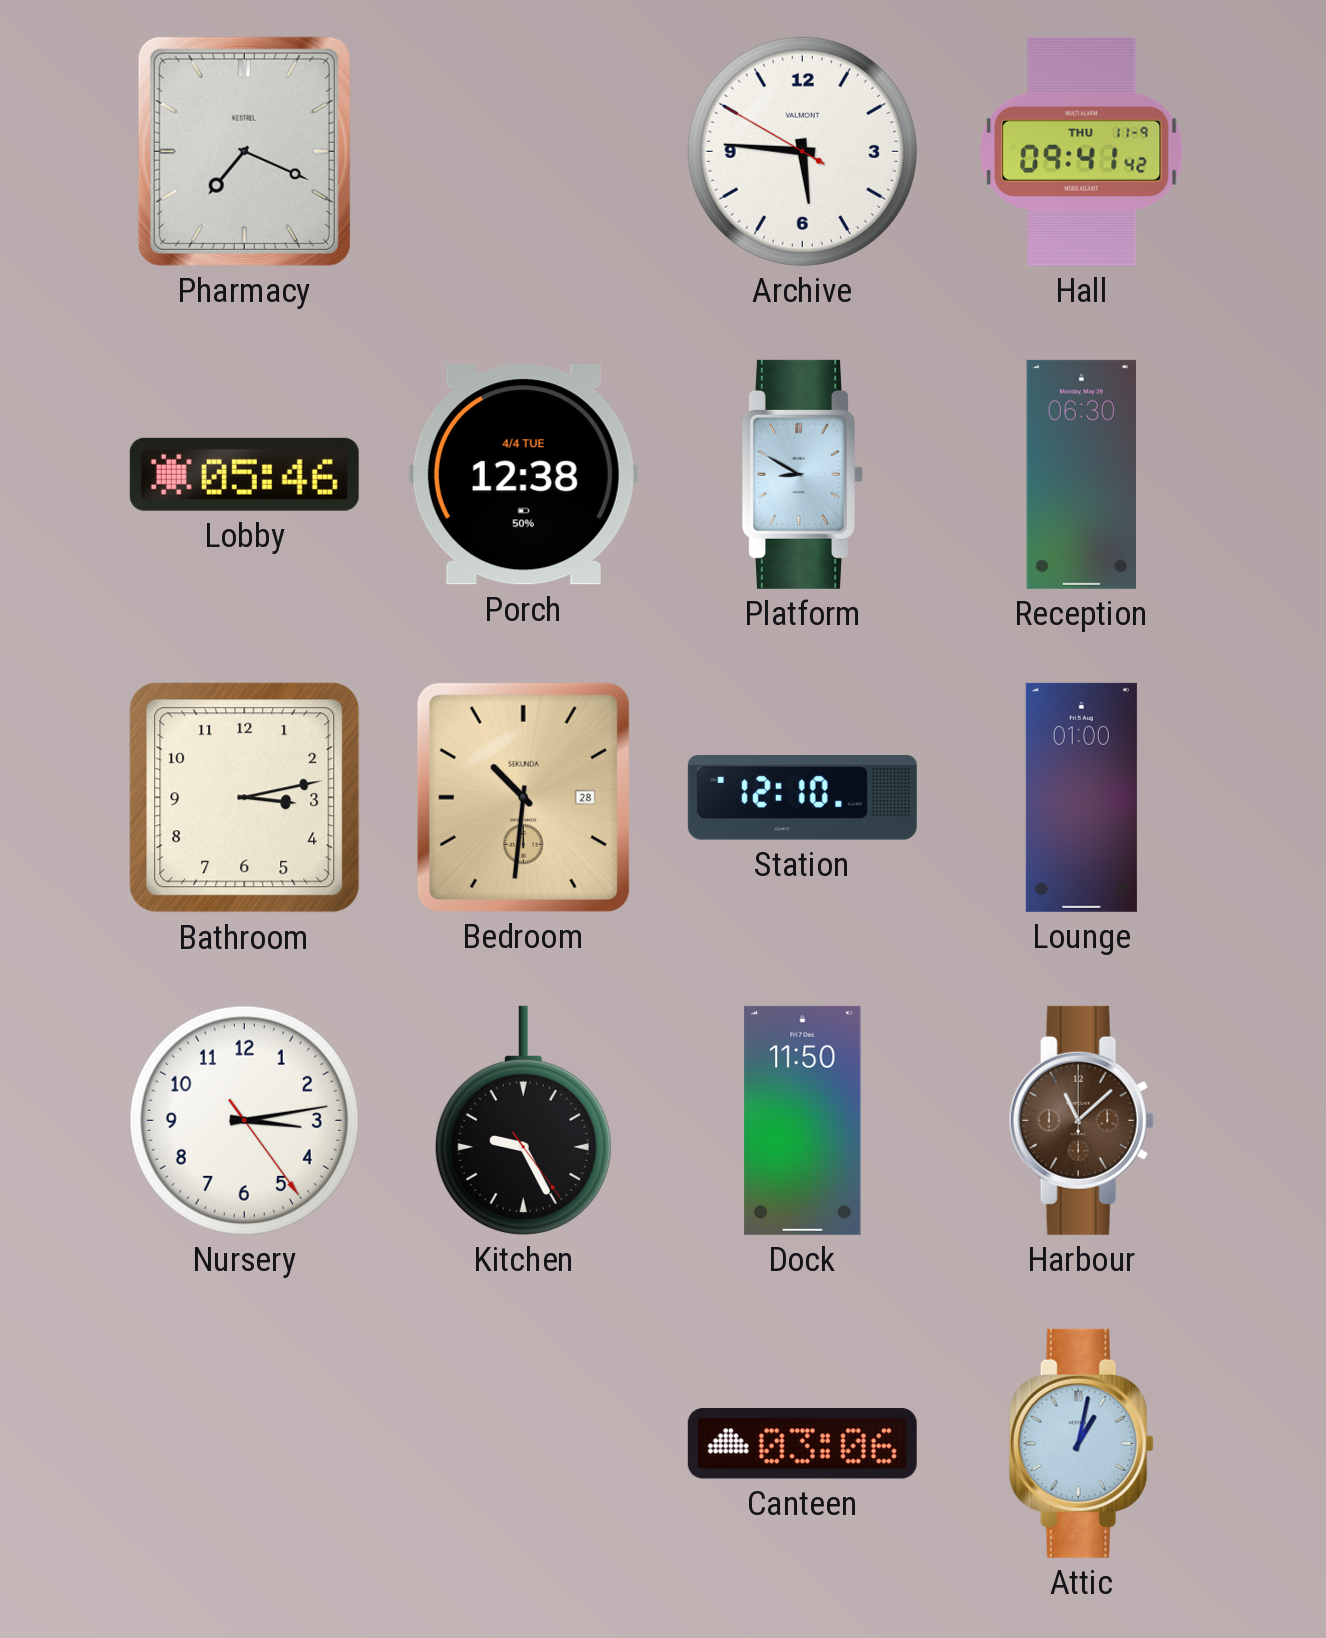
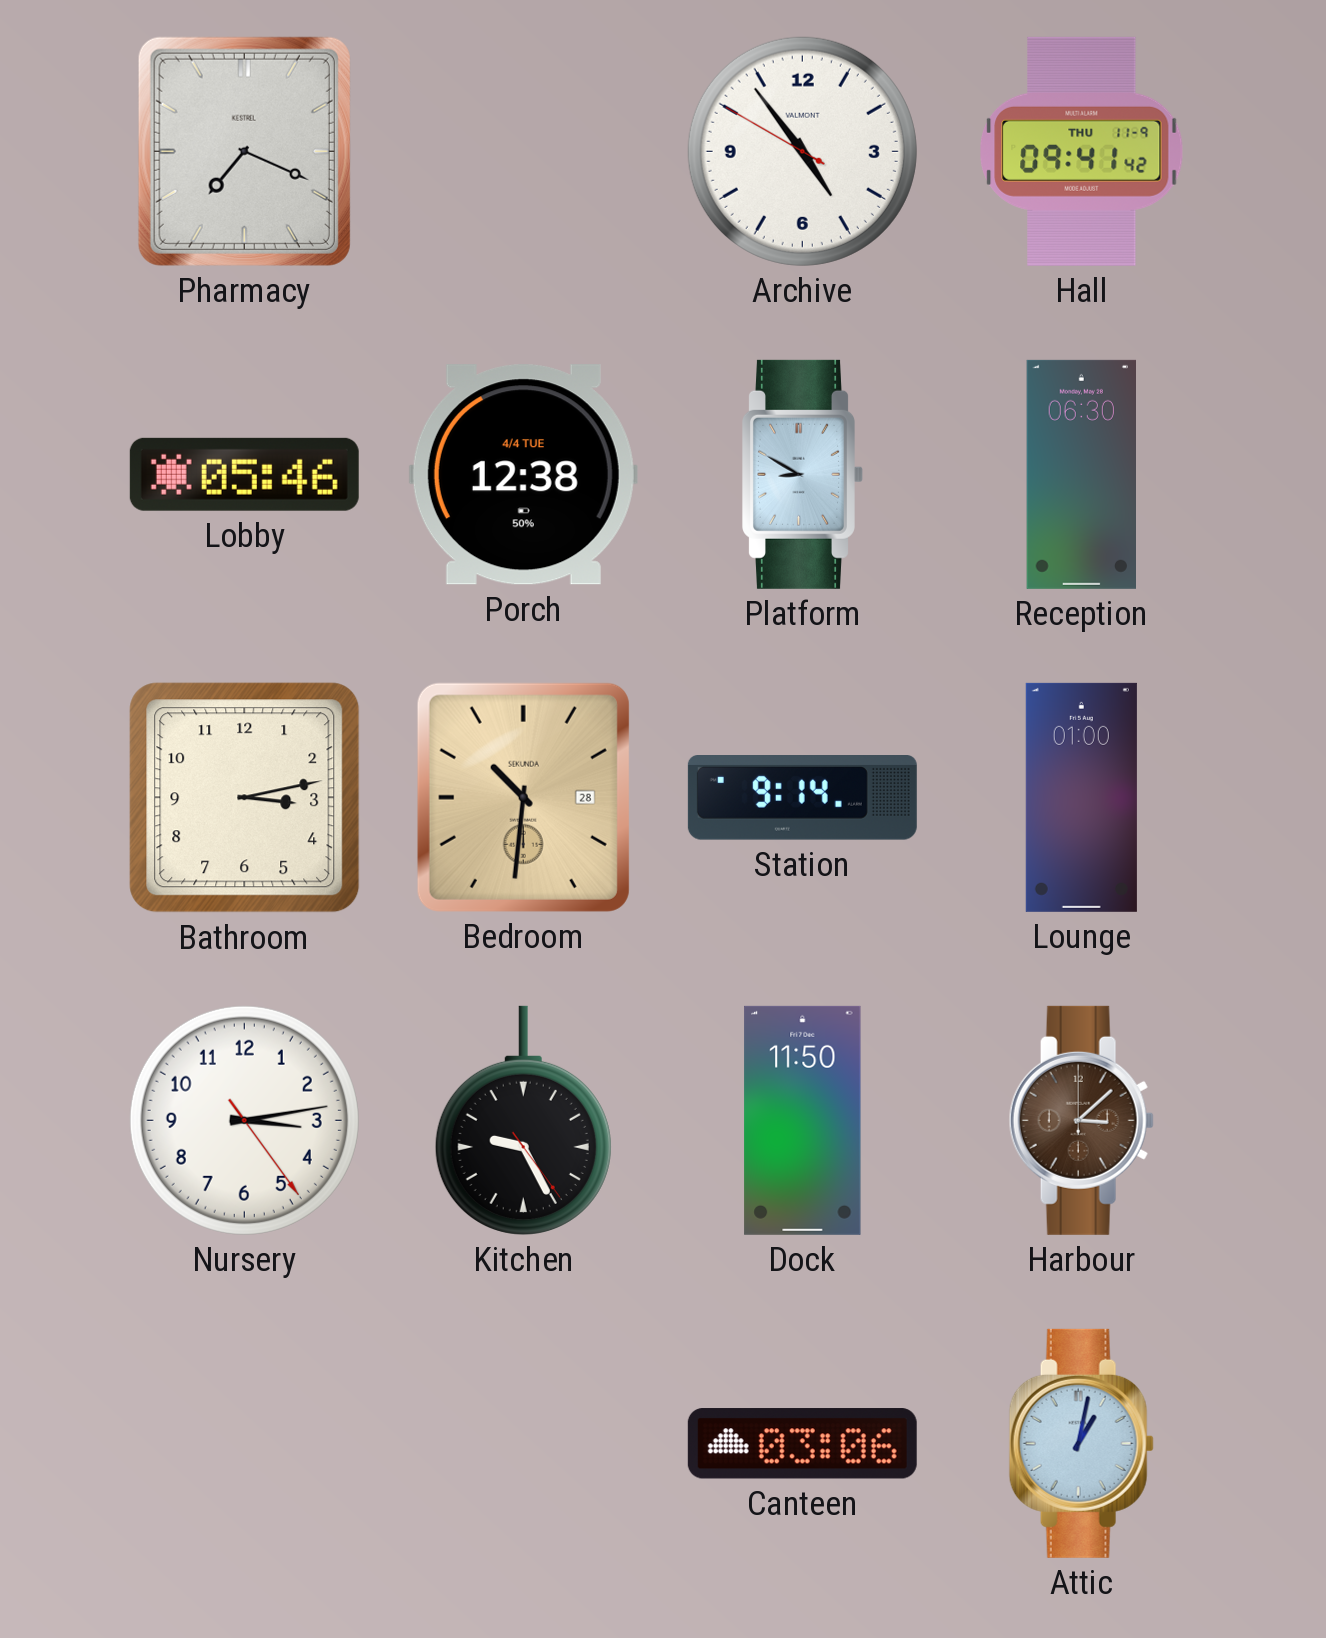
Archive: 5:45 -> 4:53 (802, 151)
Station: 12:10 -> 9:14 (802, 798)
Harbour: 11:08 -> 3:08 (1081, 1120)
